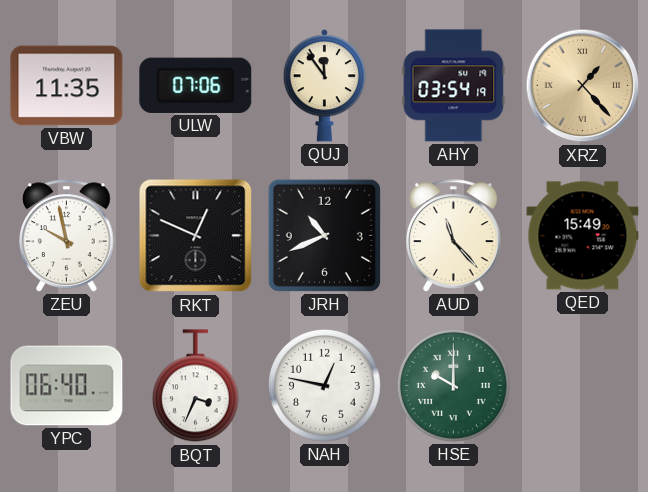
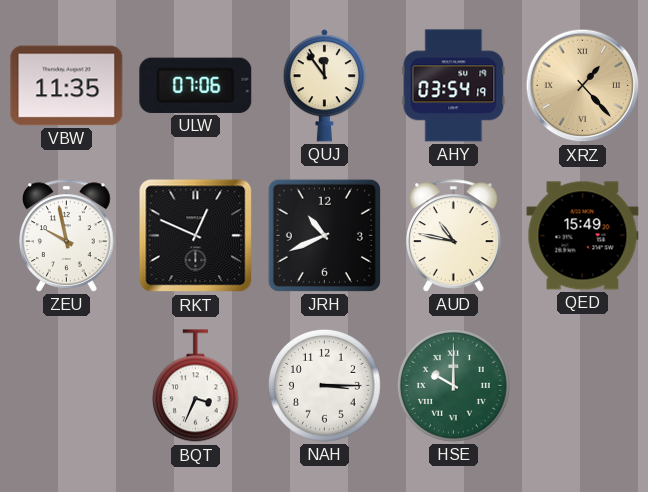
AUD: 11:23 -> 10:47 (454, 236)
YPC: 06:40 -> none (67, 386)
NAH: 12:47 -> 3:15 (324, 385)
